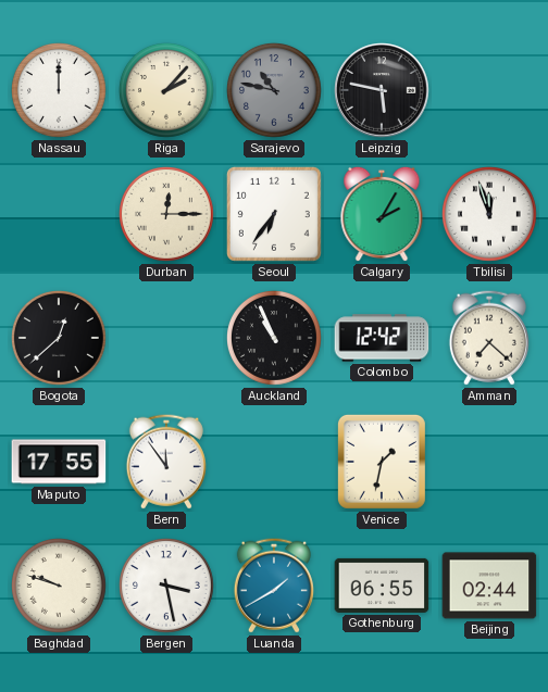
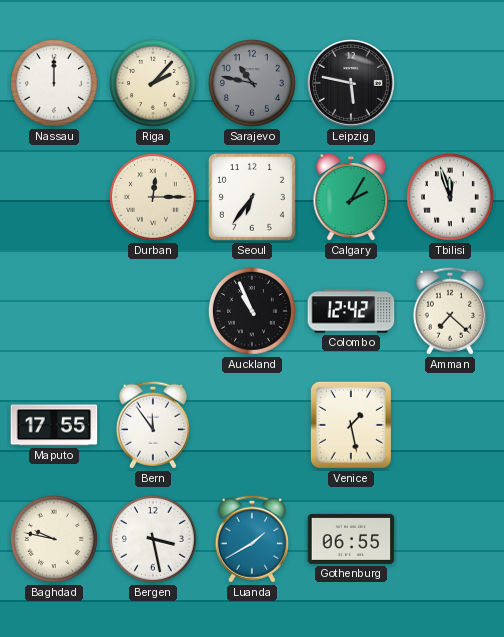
Bogota: 12:38 -> none (60, 339)
Venice: 1:32 -> 1:28 (351, 425)
Baghdad: 9:48 -> 9:47 (55, 540)
Beijing: 02:44 -> none (489, 586)
